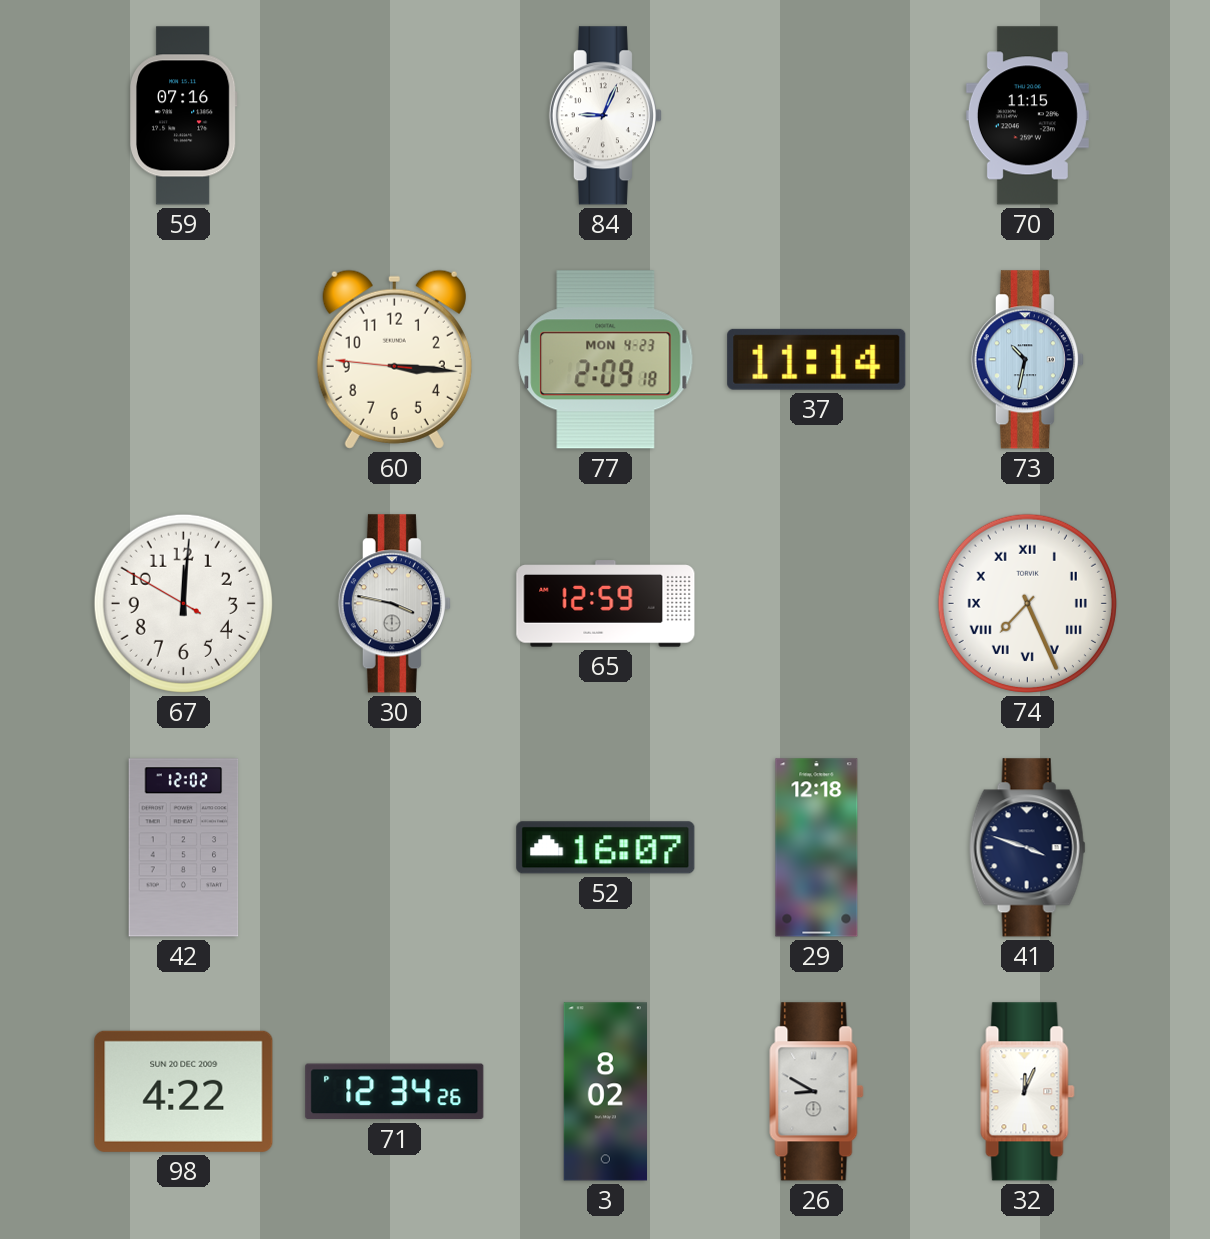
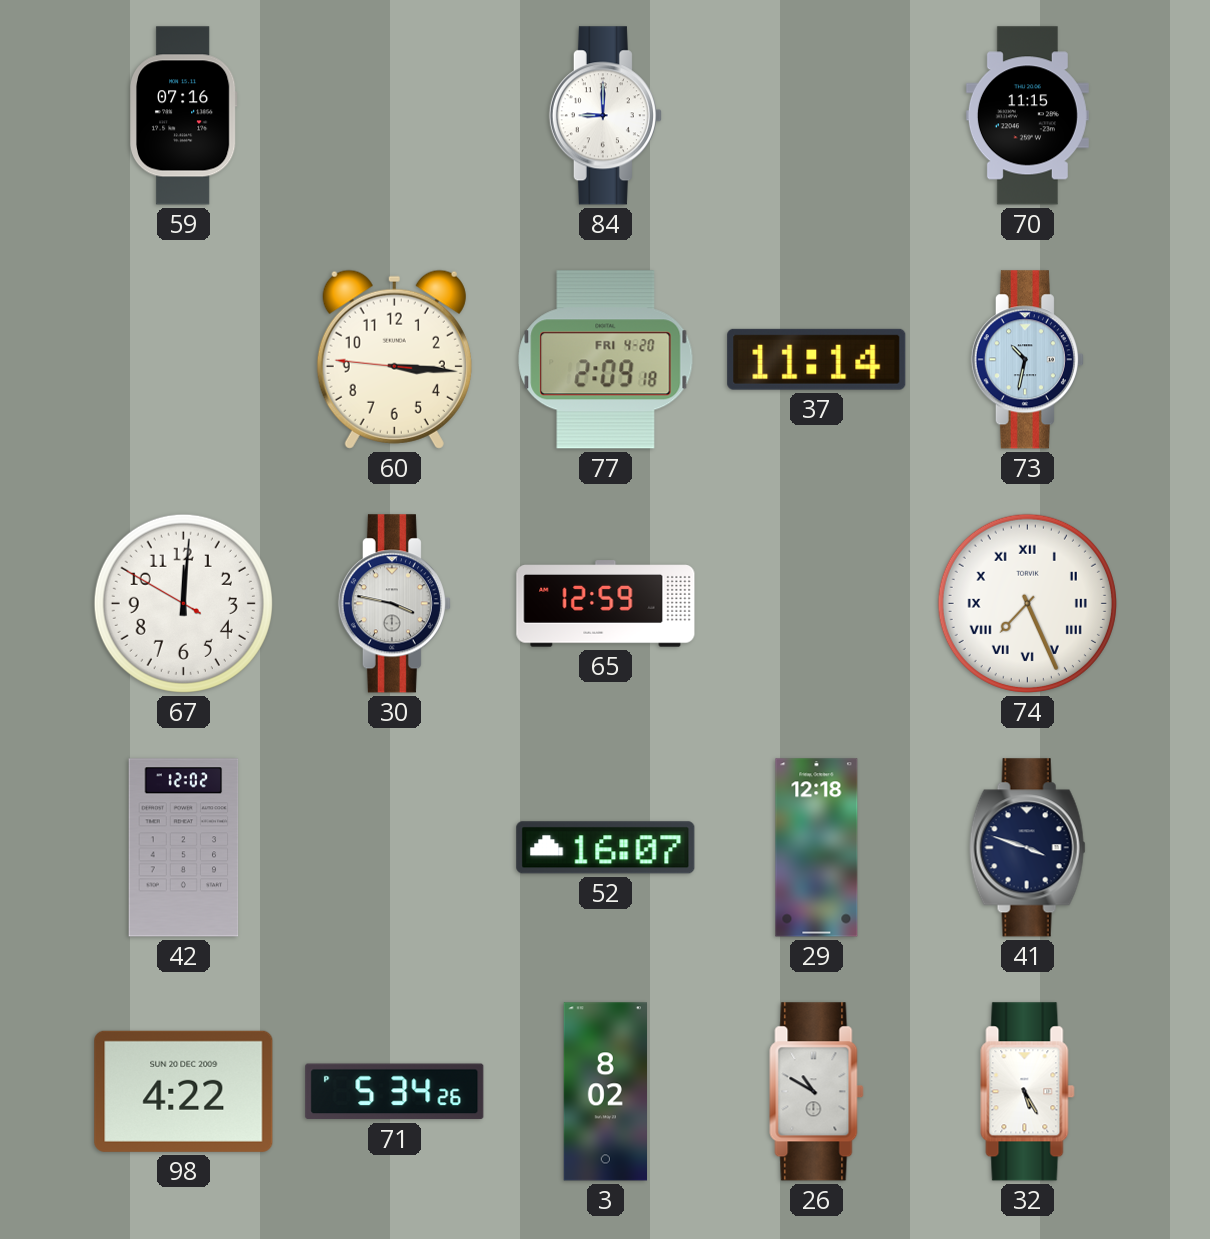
84: 9:04 -> 9:00 (605, 116)
77 date: MON 4-23 -> FRI 4-20 (606, 360)
71: 12:34 -> 5:34 (395, 1092)
26: 8:50 -> 10:50 (817, 1092)
32: 12:04 -> 5:25 (1028, 1092)
